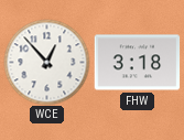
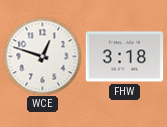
WCE: 12:53 -> 12:48 (42, 56)
